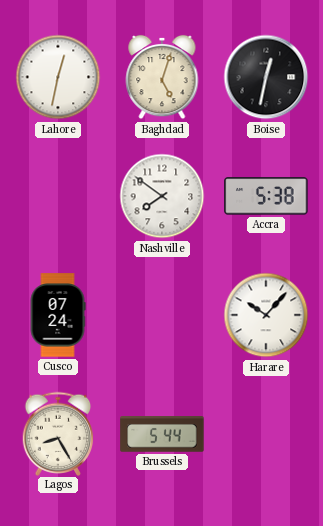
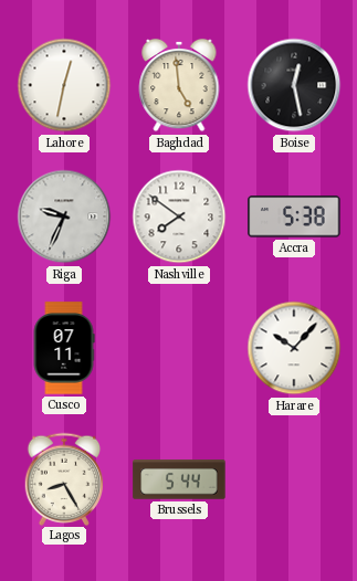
Baghdad: 5:03 -> 4:59 (179, 85)
Boise: 12:32 -> 12:28 (294, 85)
Riga: none -> 9:34 (64, 216)
Cusco: 07:24 -> 07:11 (64, 348)
